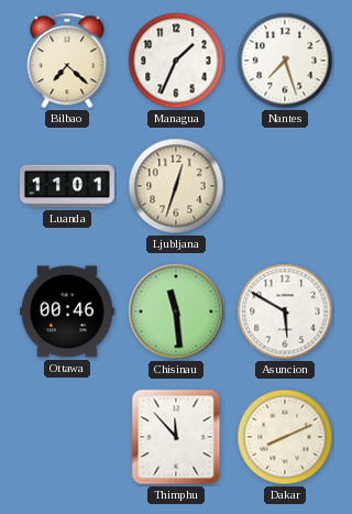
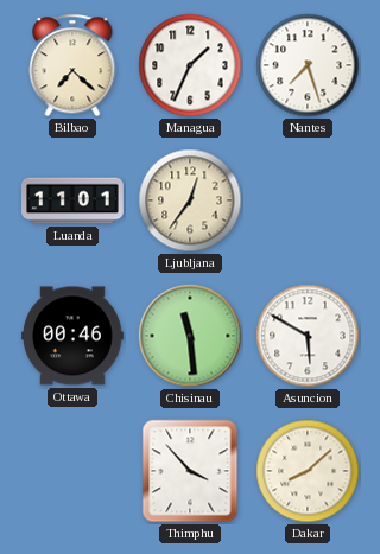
Ljubljana: 12:33 -> 12:36 (190, 200)
Thimphu: 11:53 -> 3:53 (190, 471)
Dakar: 8:11 -> 8:08 (308, 471)
